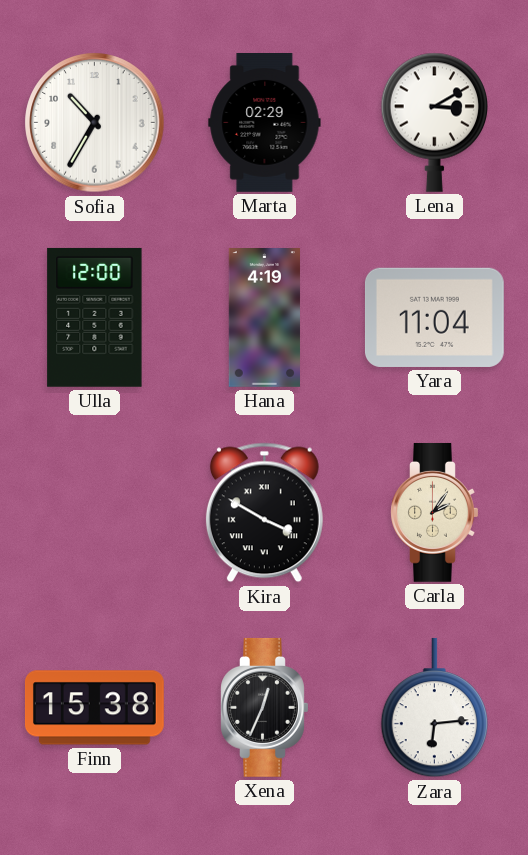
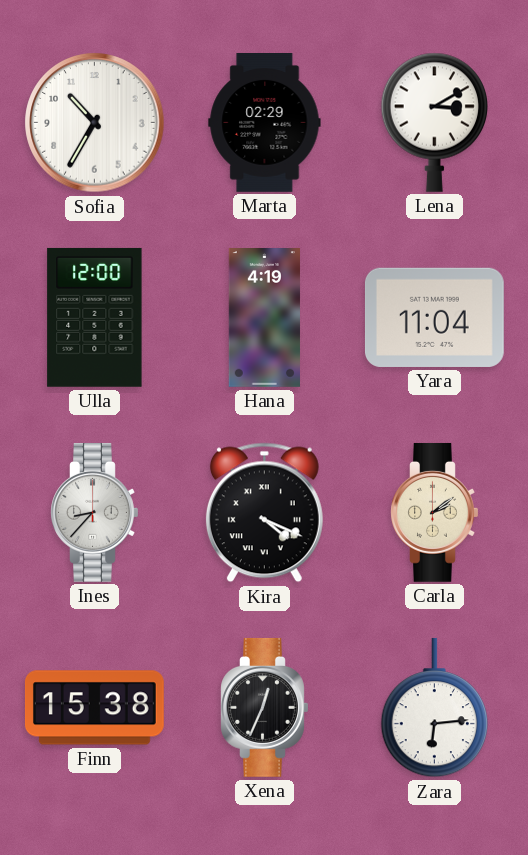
Ines: none -> 8:37 (95, 512)
Kira: 3:50 -> 4:19 (264, 513)
Carla: 2:06 -> 2:09 (435, 512)
